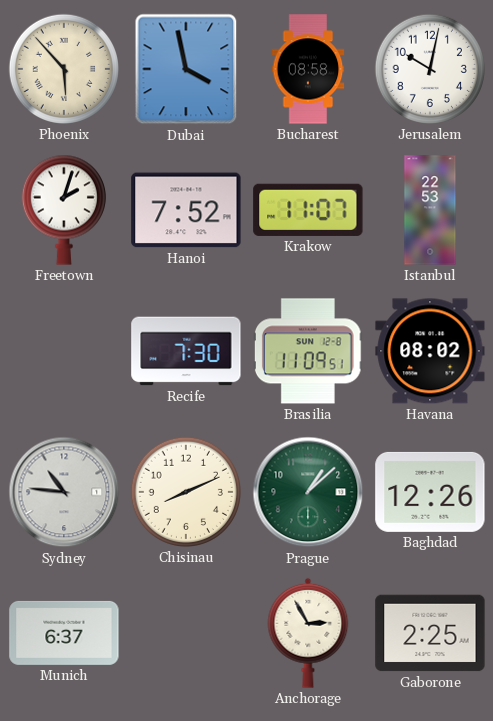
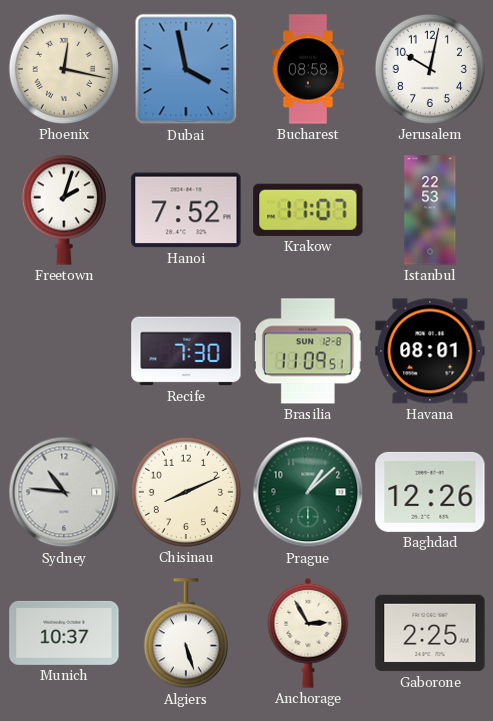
Phoenix: 5:53 -> 12:17 (64, 69)
Havana: 08:02 -> 08:01 (430, 351)
Munich: 6:37 -> 10:37 (64, 633)
Algiers: none -> 5:27 (186, 634)
